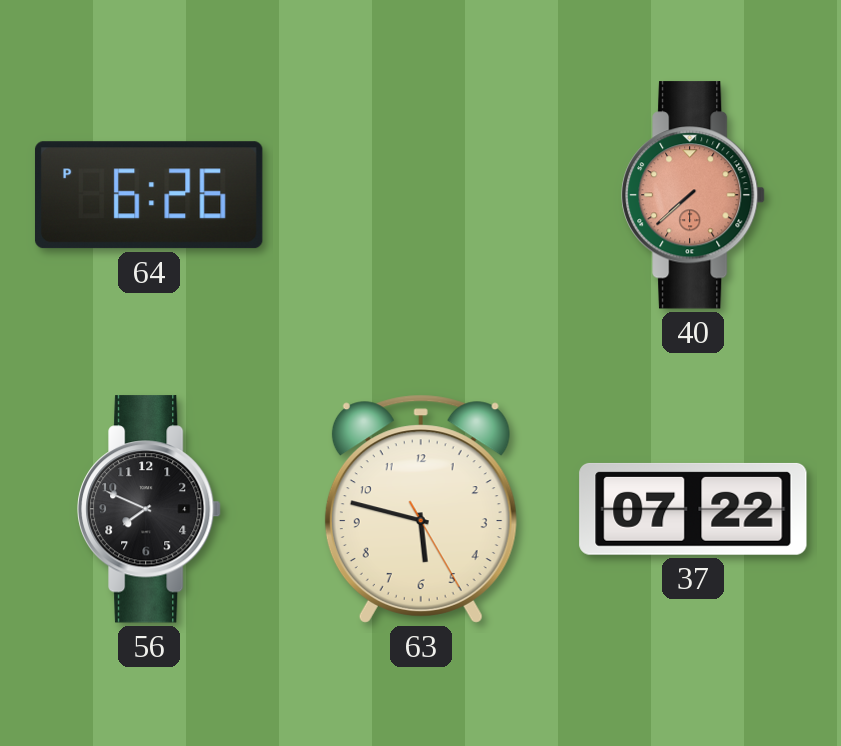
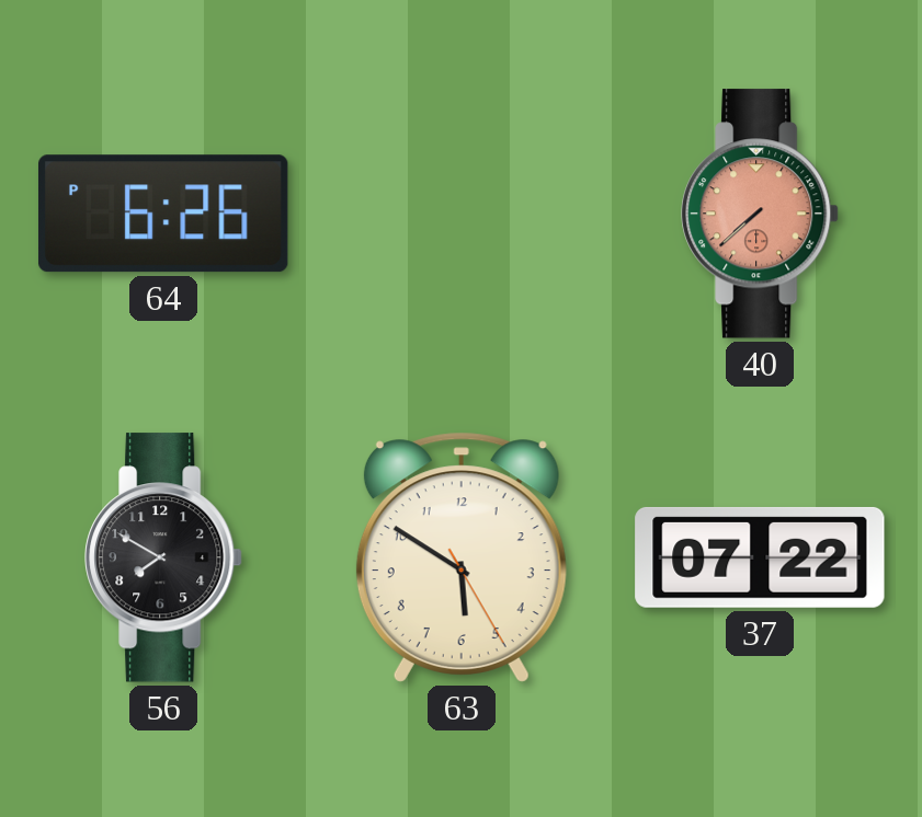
56: 7:49 -> 7:50 (163, 557)
63: 5:47 -> 5:50 (462, 557)
